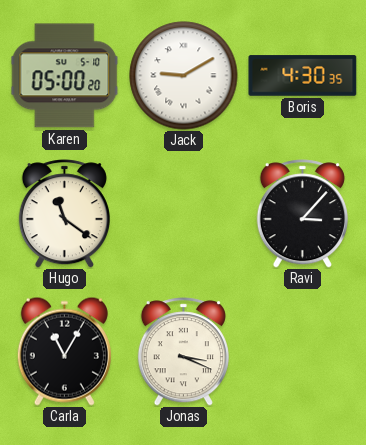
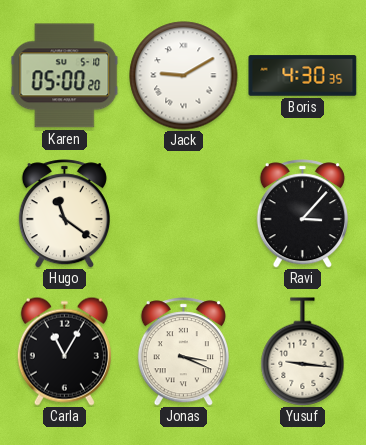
Yusuf: none -> 9:16 (303, 352)
